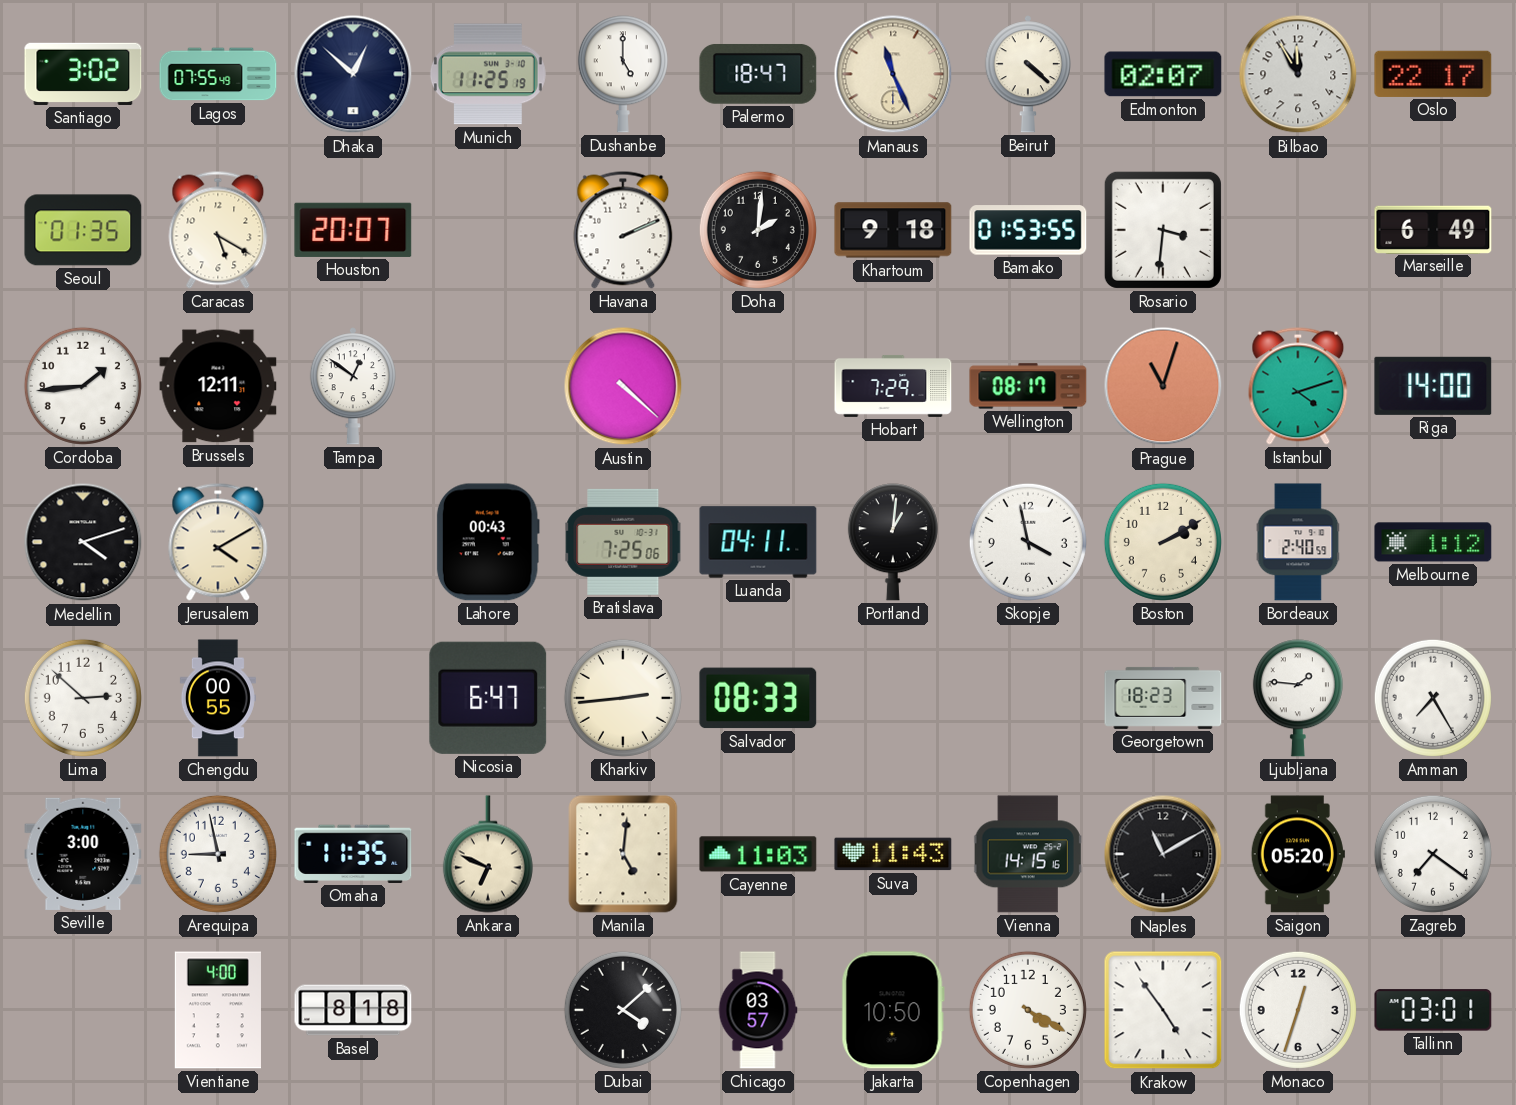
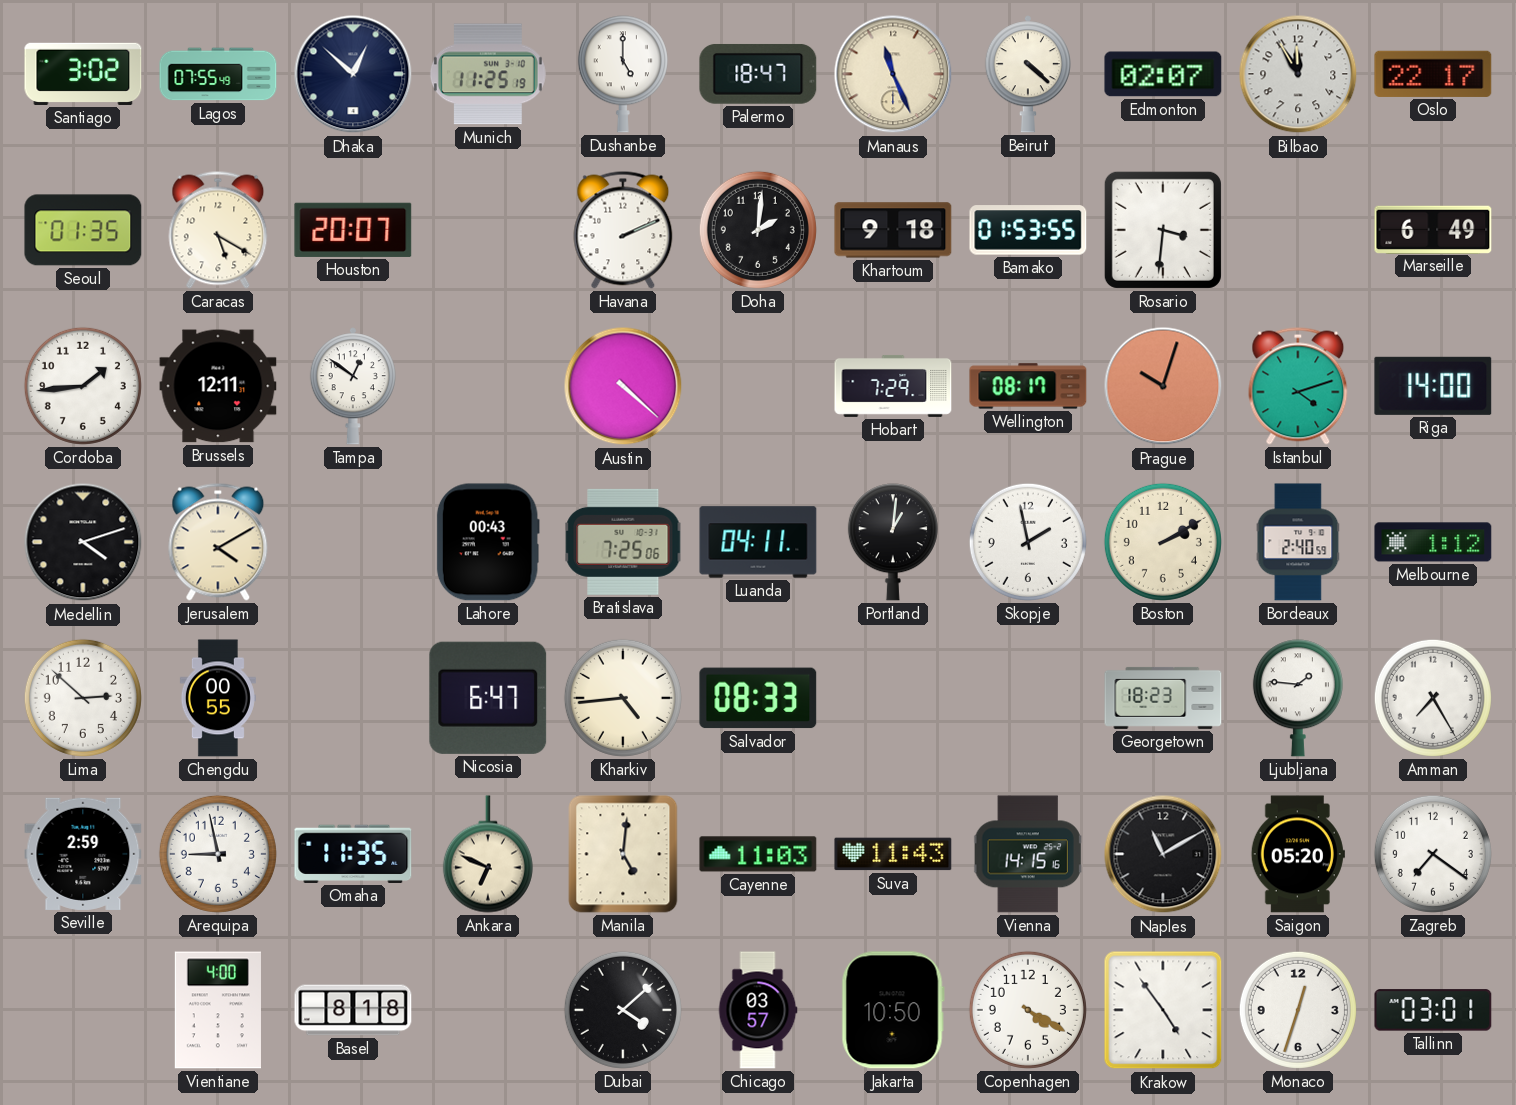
Prague: 11:03 -> 10:03 (1163, 386)
Skopje: 3:58 -> 1:58 (1028, 542)
Kharkiv: 2:44 -> 4:44 (623, 698)
Seville: 3:00 -> 2:59 (83, 854)
